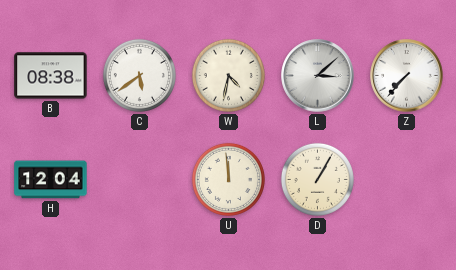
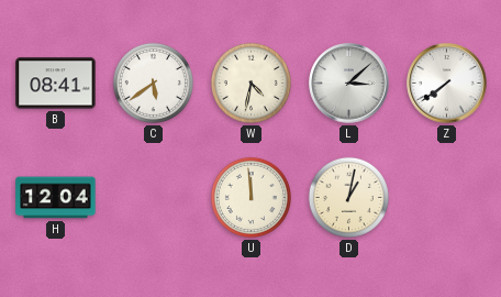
B: 08:38 -> 08:41 (56, 84)
Z: 7:37 -> 7:39 (447, 84)
D: 1:05 -> 1:02 (348, 197)
